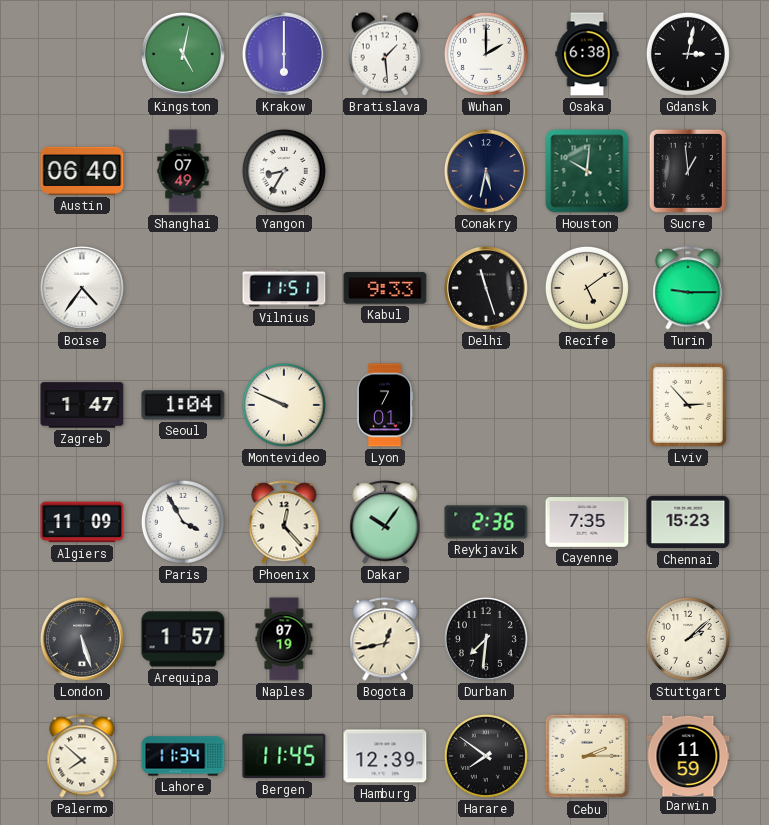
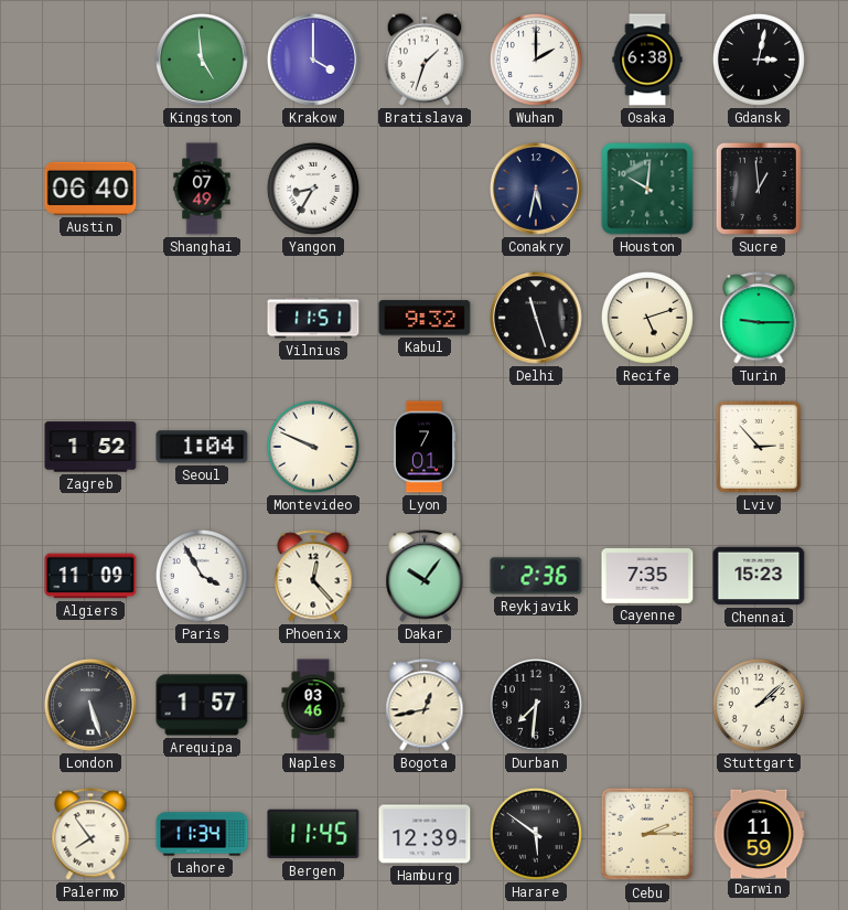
Kingston: 5:02 -> 4:59 (203, 61)
Krakow: 6:00 -> 4:00 (314, 61)
Bratislava: 1:29 -> 1:33 (425, 60)
Boise: 4:36 -> none (83, 289)
Kabul: 9:33 -> 9:32 (425, 318)
Recife: 5:09 -> 5:12 (647, 318)
Zagreb: 1:47 -> 1:52 (90, 447)
Naples: 07:19 -> 03:46 (313, 705)
Palermo: 7:52 -> 7:54 (90, 834)
Harare: 7:51 -> 5:51 (536, 834)
